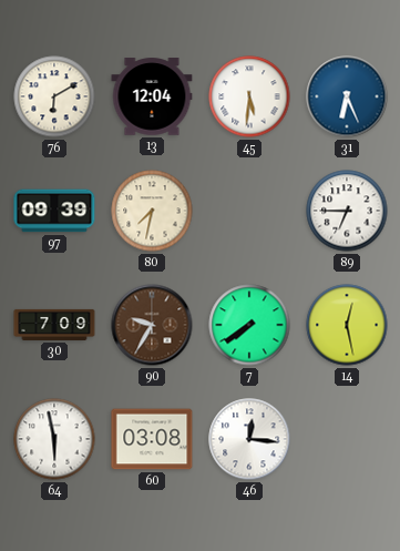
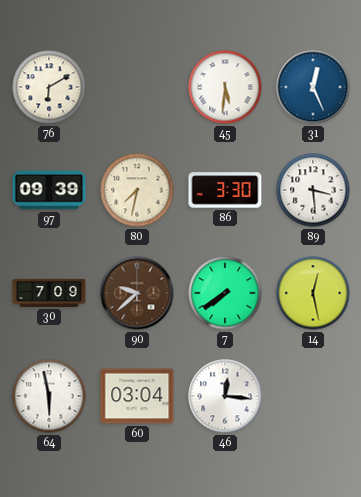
13: 12:04 -> none (152, 96)
31: 6:26 -> 12:26 (313, 87)
86: none -> 3:30 (225, 190)
89: 6:45 -> 3:29 (313, 190)
90: 9:35 -> 9:38 (137, 293)
60: 03:08 -> 03:04 (137, 396)
